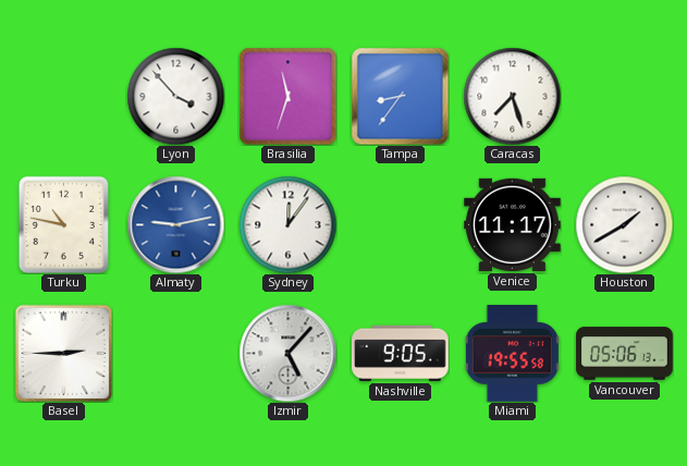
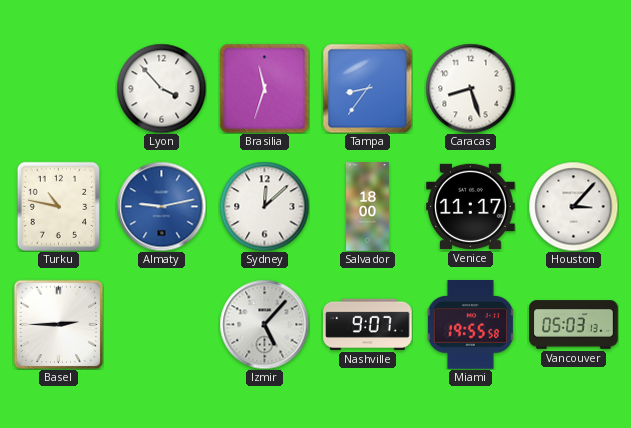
Caracas: 7:27 -> 8:27 (470, 88)
Sydney: 12:06 -> 12:08 (264, 206)
Salvador: none -> 18:00 (368, 207)
Houston: 1:40 -> 3:07 (573, 206)
Nashville: 9:05 -> 9:07 (368, 324)
Vancouver: 05:06 -> 05:03 (574, 325)
